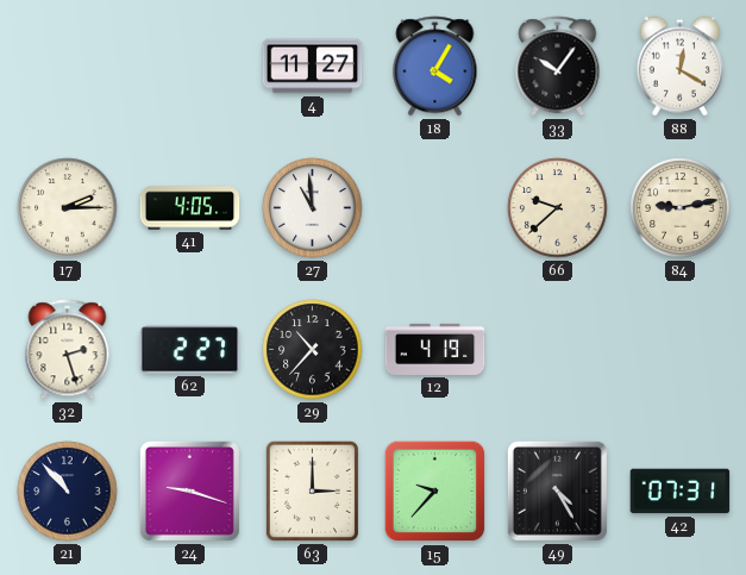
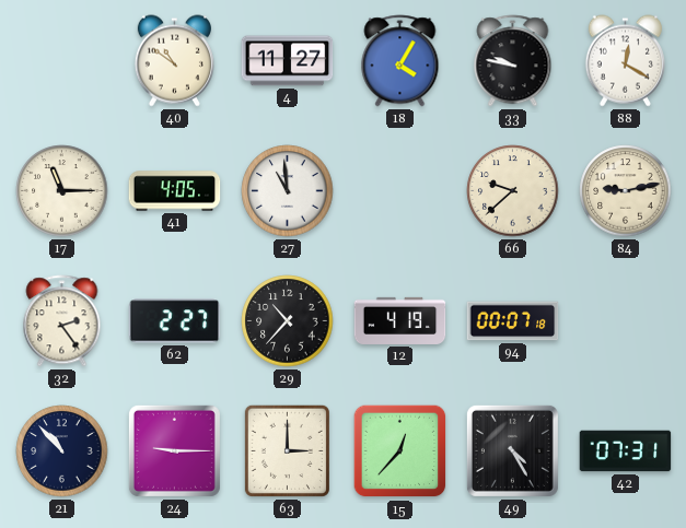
40: none -> 10:51 (174, 61)
33: 10:06 -> 9:47 (513, 61)
17: 2:15 -> 11:15 (62, 191)
32: 2:27 -> 2:24 (62, 321)
94: none -> 00:07 (513, 321)
24: 9:18 -> 9:15 (174, 450)
15: 9:37 -> 12:37 (400, 451)
